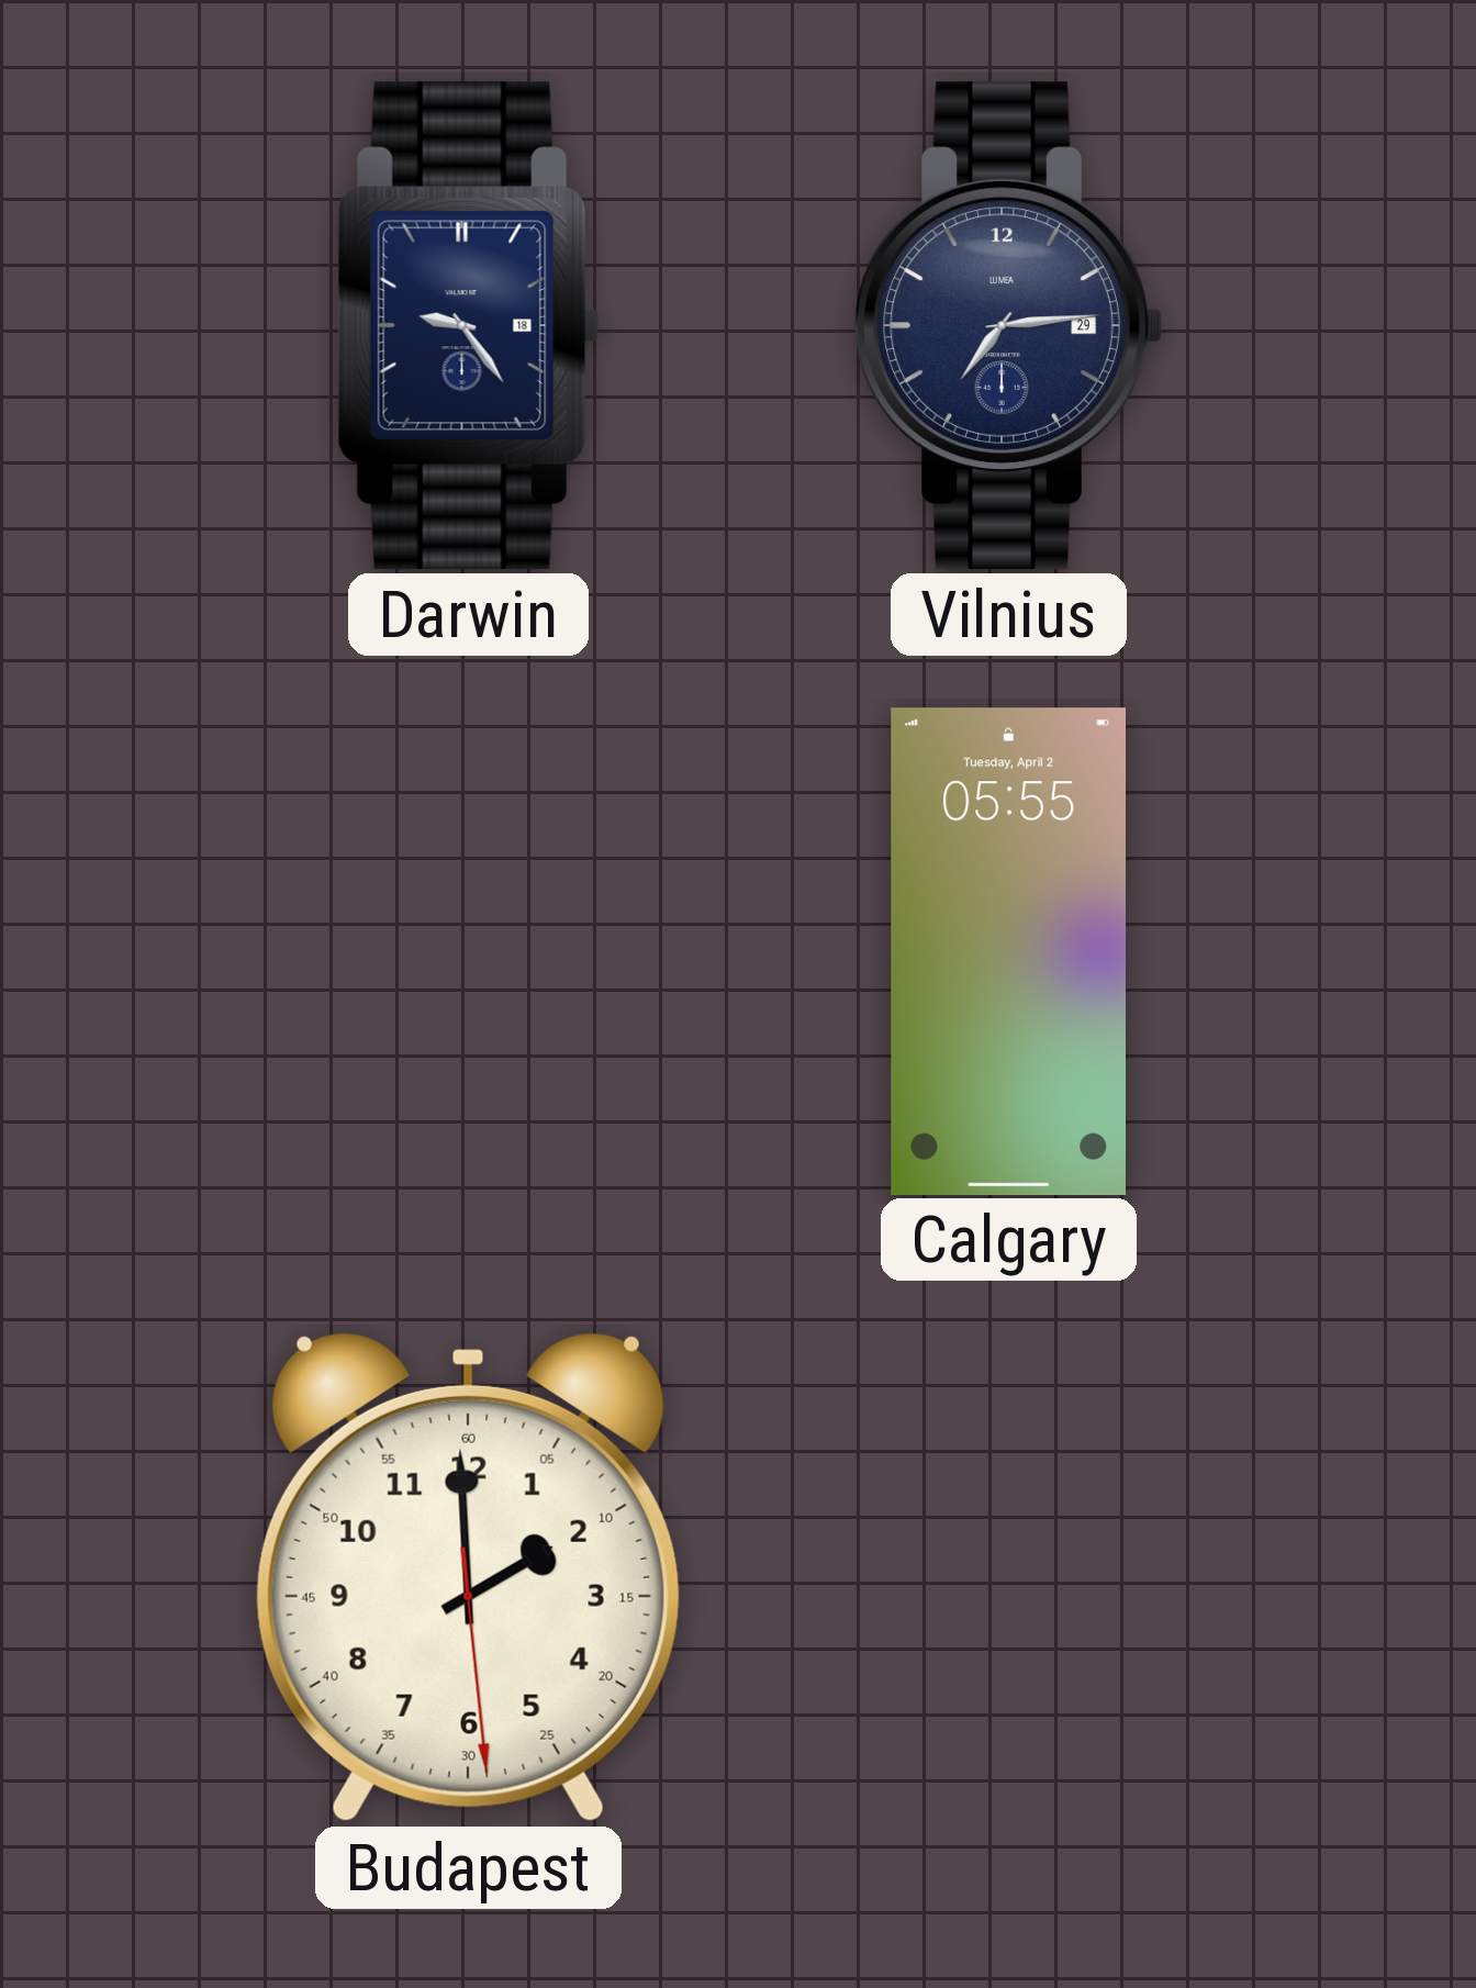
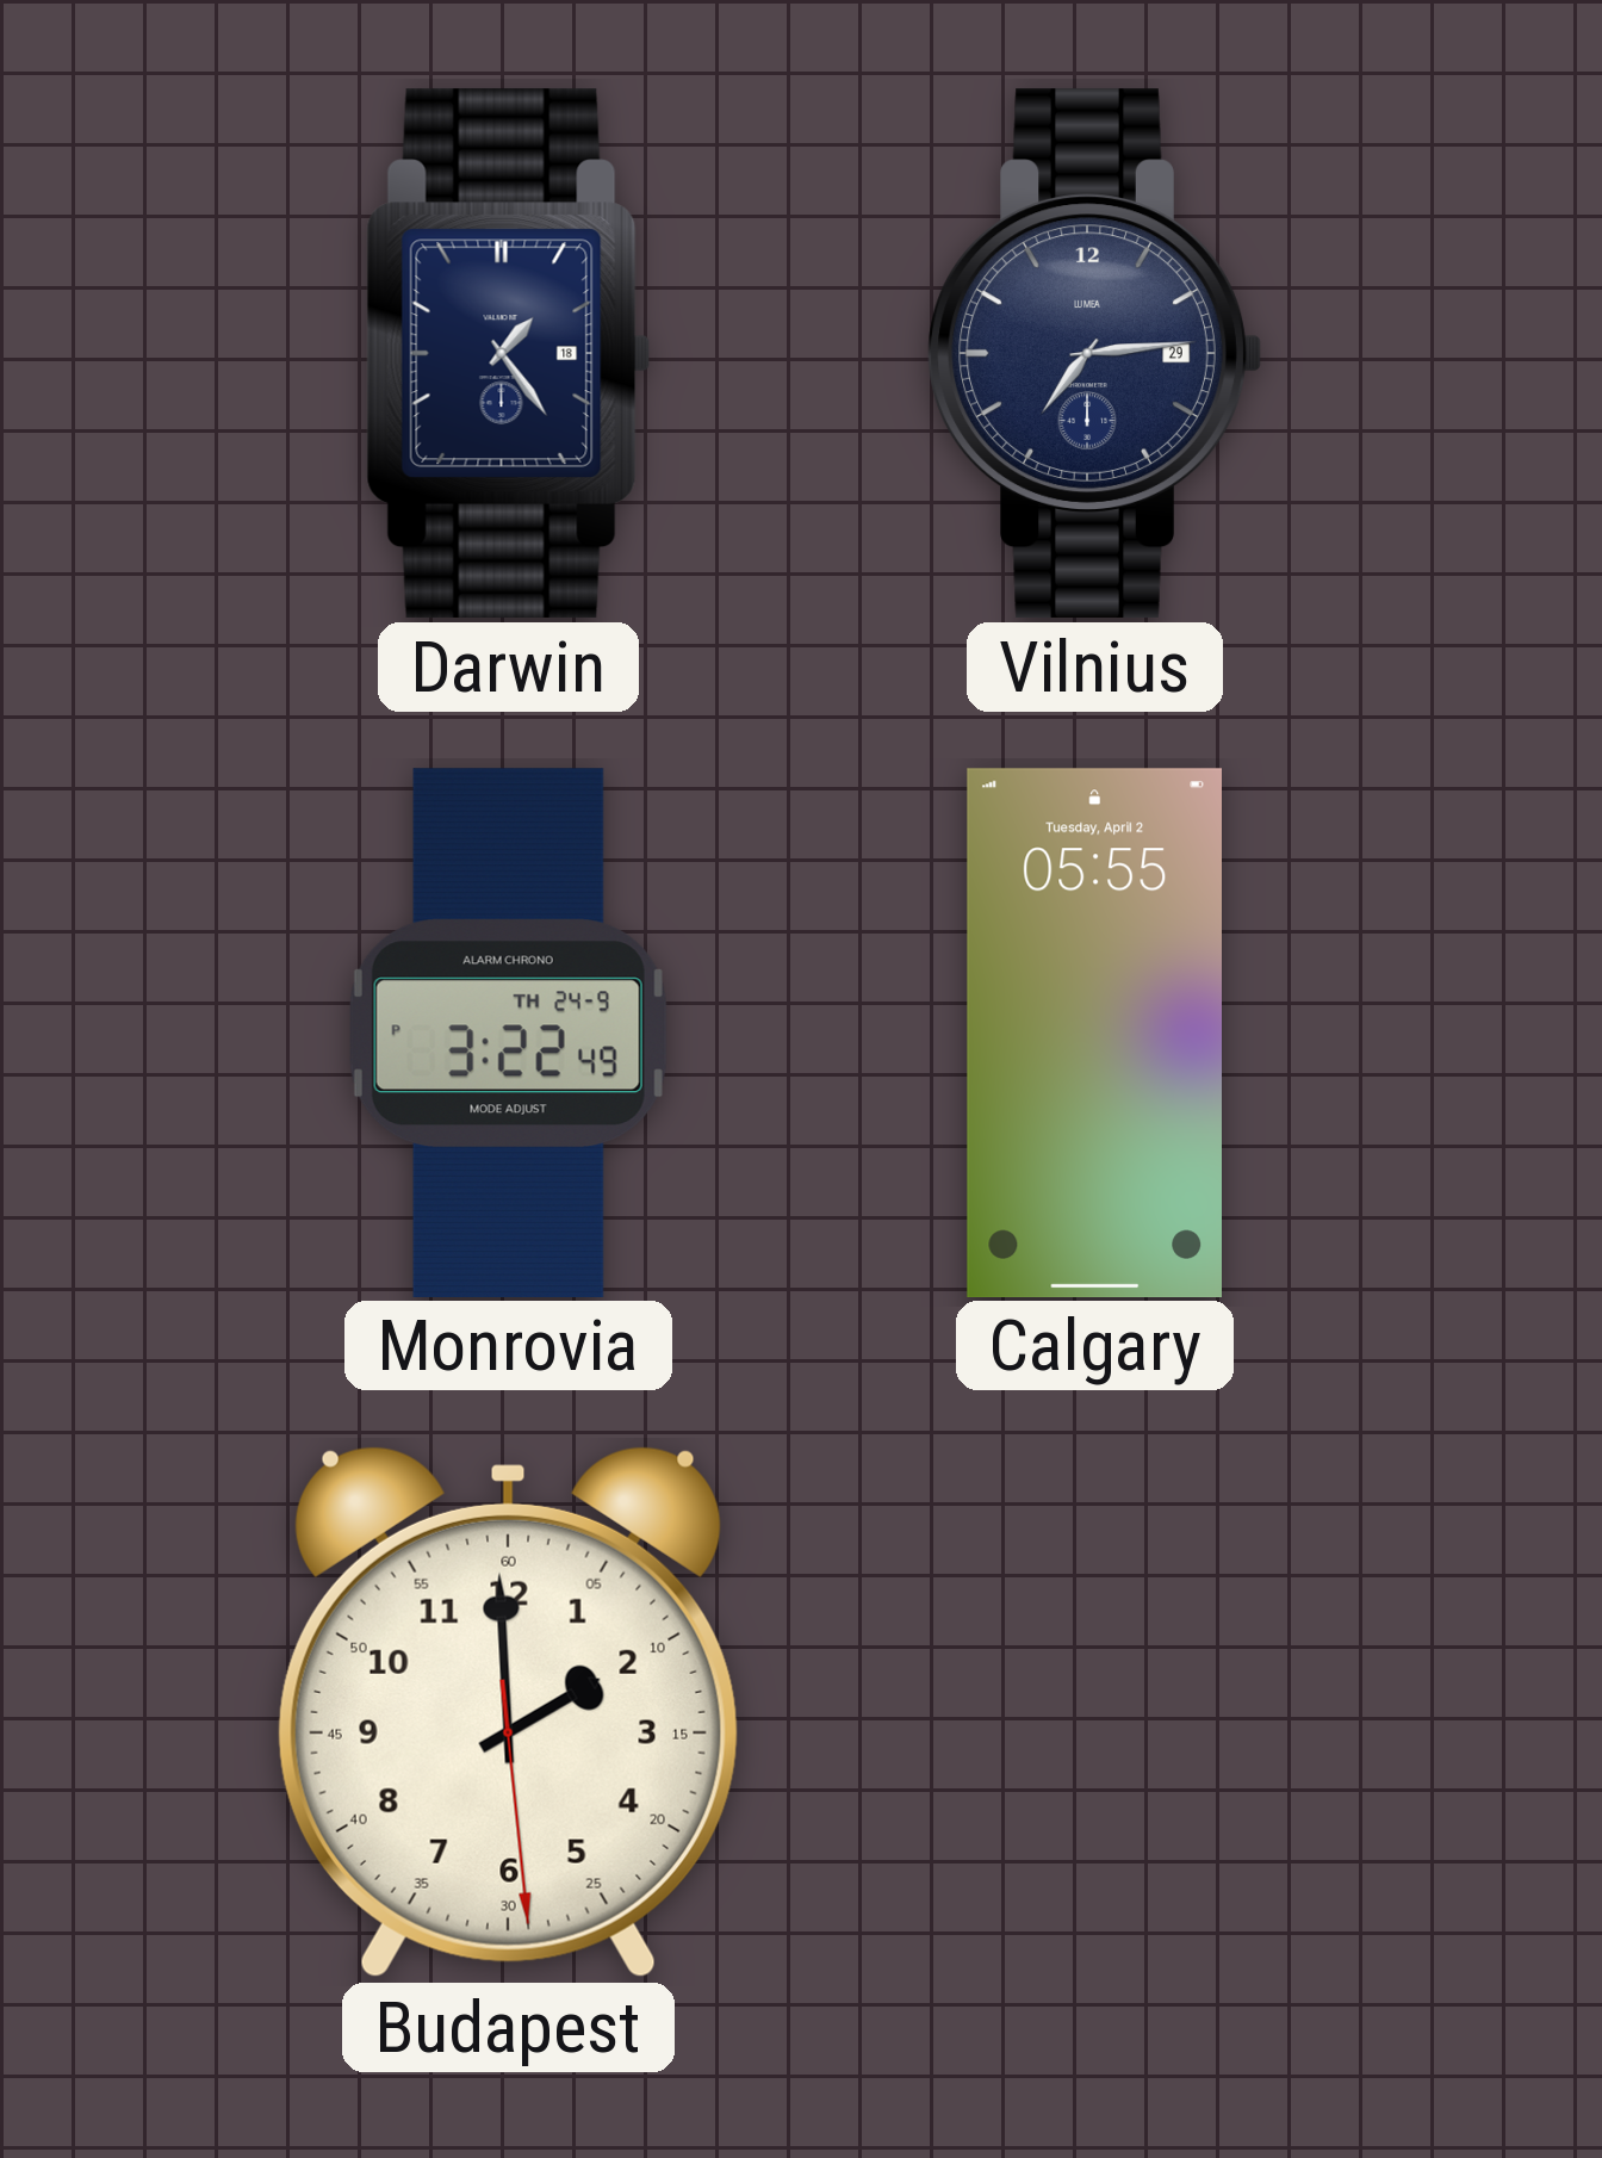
Darwin: 9:24 -> 1:24 (509, 353)
Monrovia: none -> 3:22 (508, 1033)
